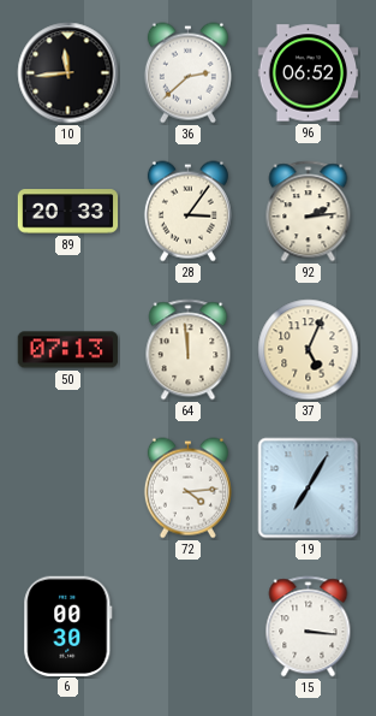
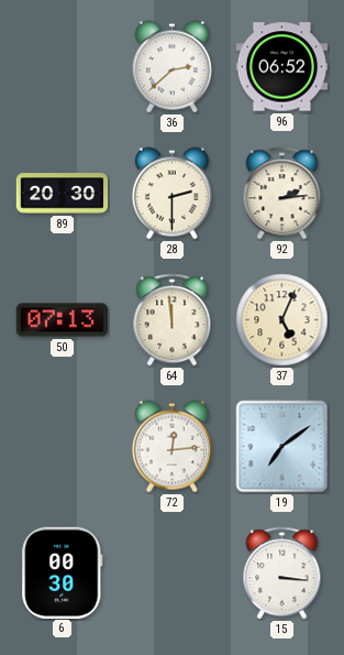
10: 11:44 -> none (68, 73)
89: 20:33 -> 20:30 (63, 194)
28: 3:06 -> 2:30 (171, 194)
72: 4:14 -> 12:14 (171, 447)
19: 7:05 -> 7:09 (282, 447)
